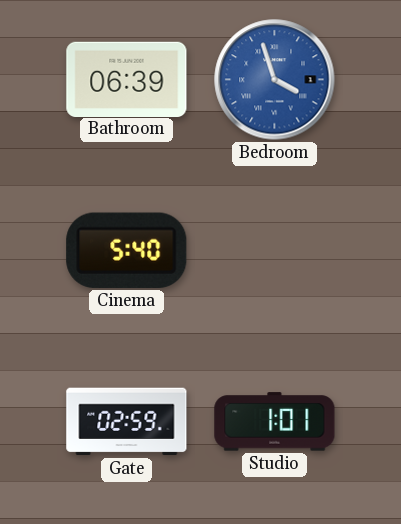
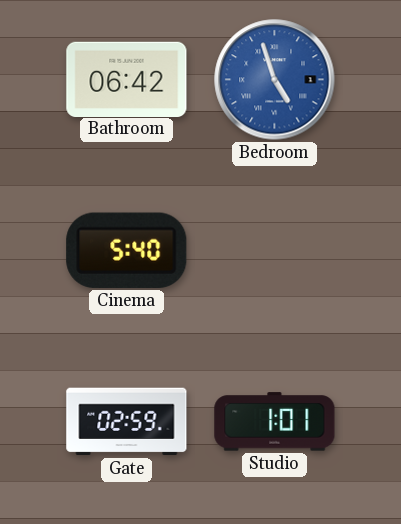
Bathroom: 06:39 -> 06:42 (127, 79)
Bedroom: 3:57 -> 4:57 (275, 80)
